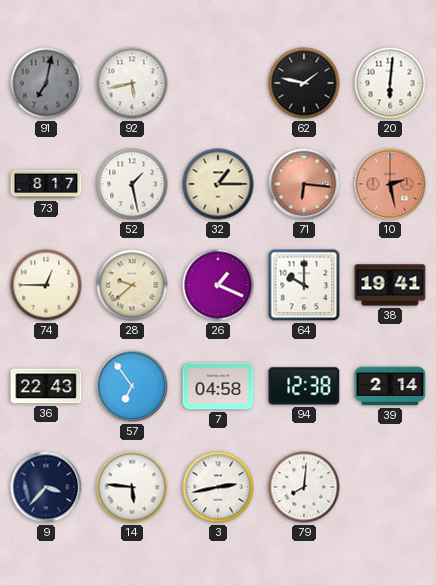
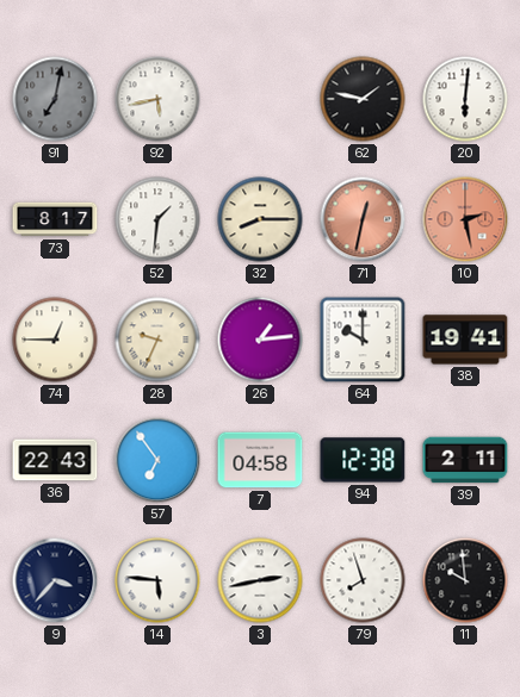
52: 1:28 -> 1:31 (157, 219)
32: 1:15 -> 8:15 (260, 219)
71: 6:16 -> 12:32 (363, 219)
28: 9:38 -> 9:34 (157, 340)
26: 1:19 -> 1:14 (260, 340)
39: 2:14 -> 2:11 (465, 460)
79: 8:01 -> 7:57 (363, 580)
11: none -> 9:59 (465, 580)
